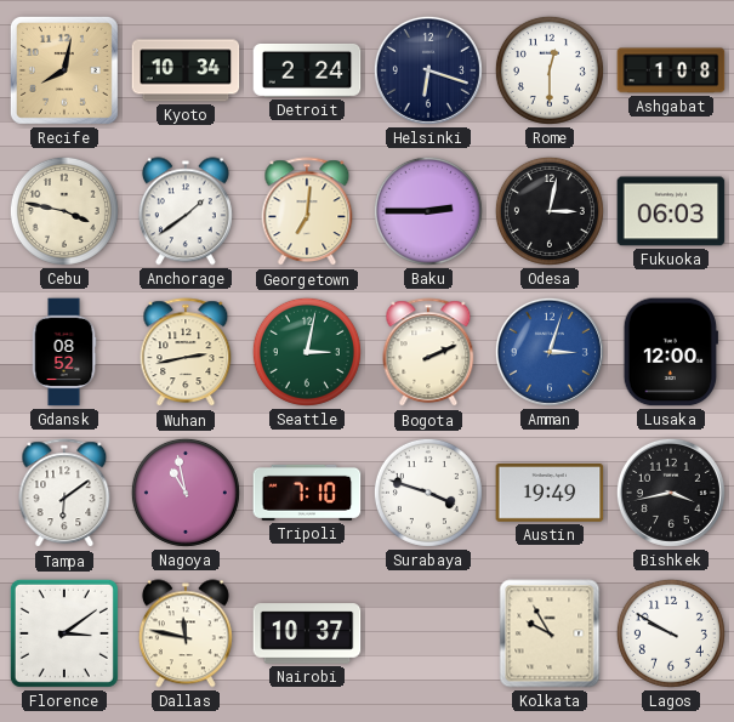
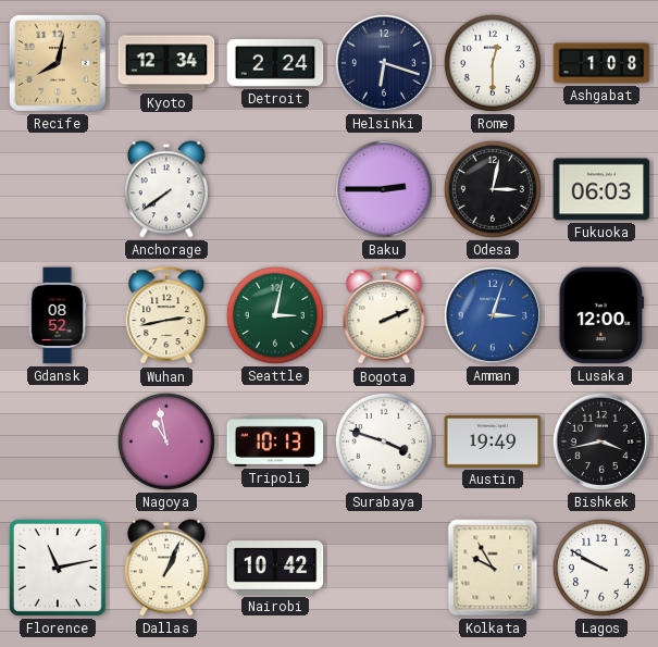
Kyoto: 10:34 -> 12:34 (166, 63)
Cebu: 3:47 -> none (64, 211)
Anchorage: 1:39 -> 7:39 (166, 189)
Georgetown: 7:01 -> none (307, 212)
Tampa: 6:09 -> none (64, 494)
Tripoli: 7:10 -> 10:13 (275, 441)
Florence: 3:09 -> 11:13 (58, 568)
Dallas: 11:47 -> 1:04 (166, 568)
Nairobi: 10:37 -> 10:42 (275, 568)
